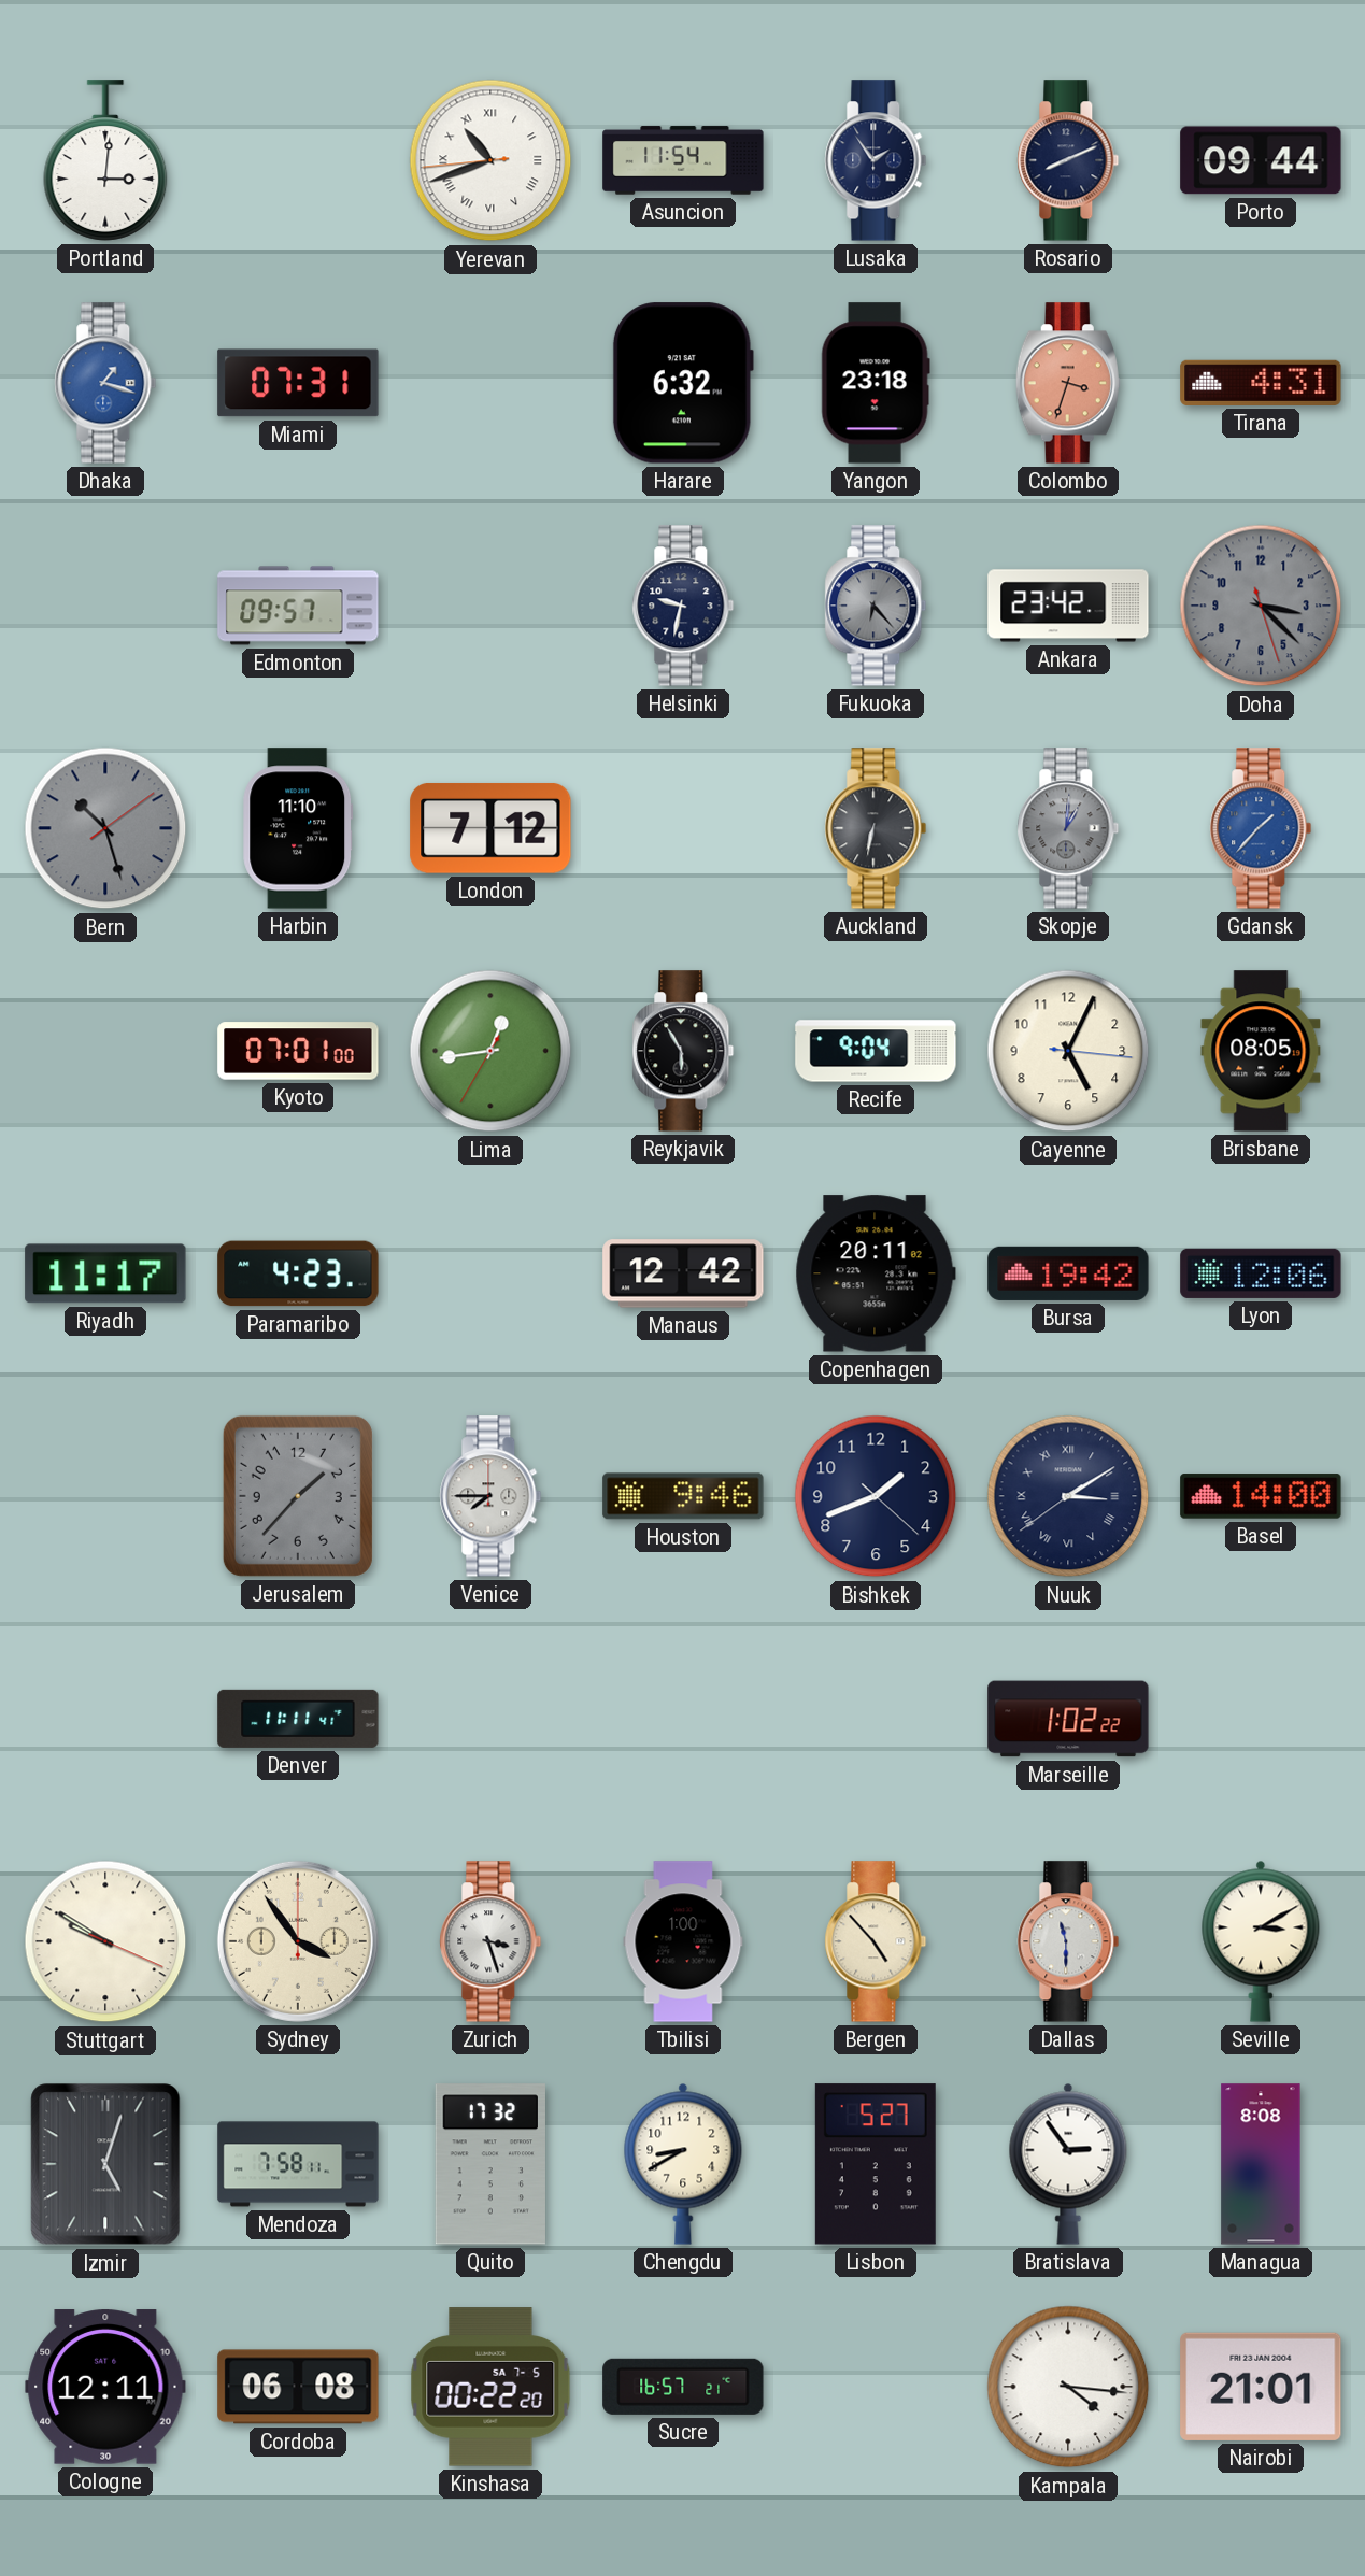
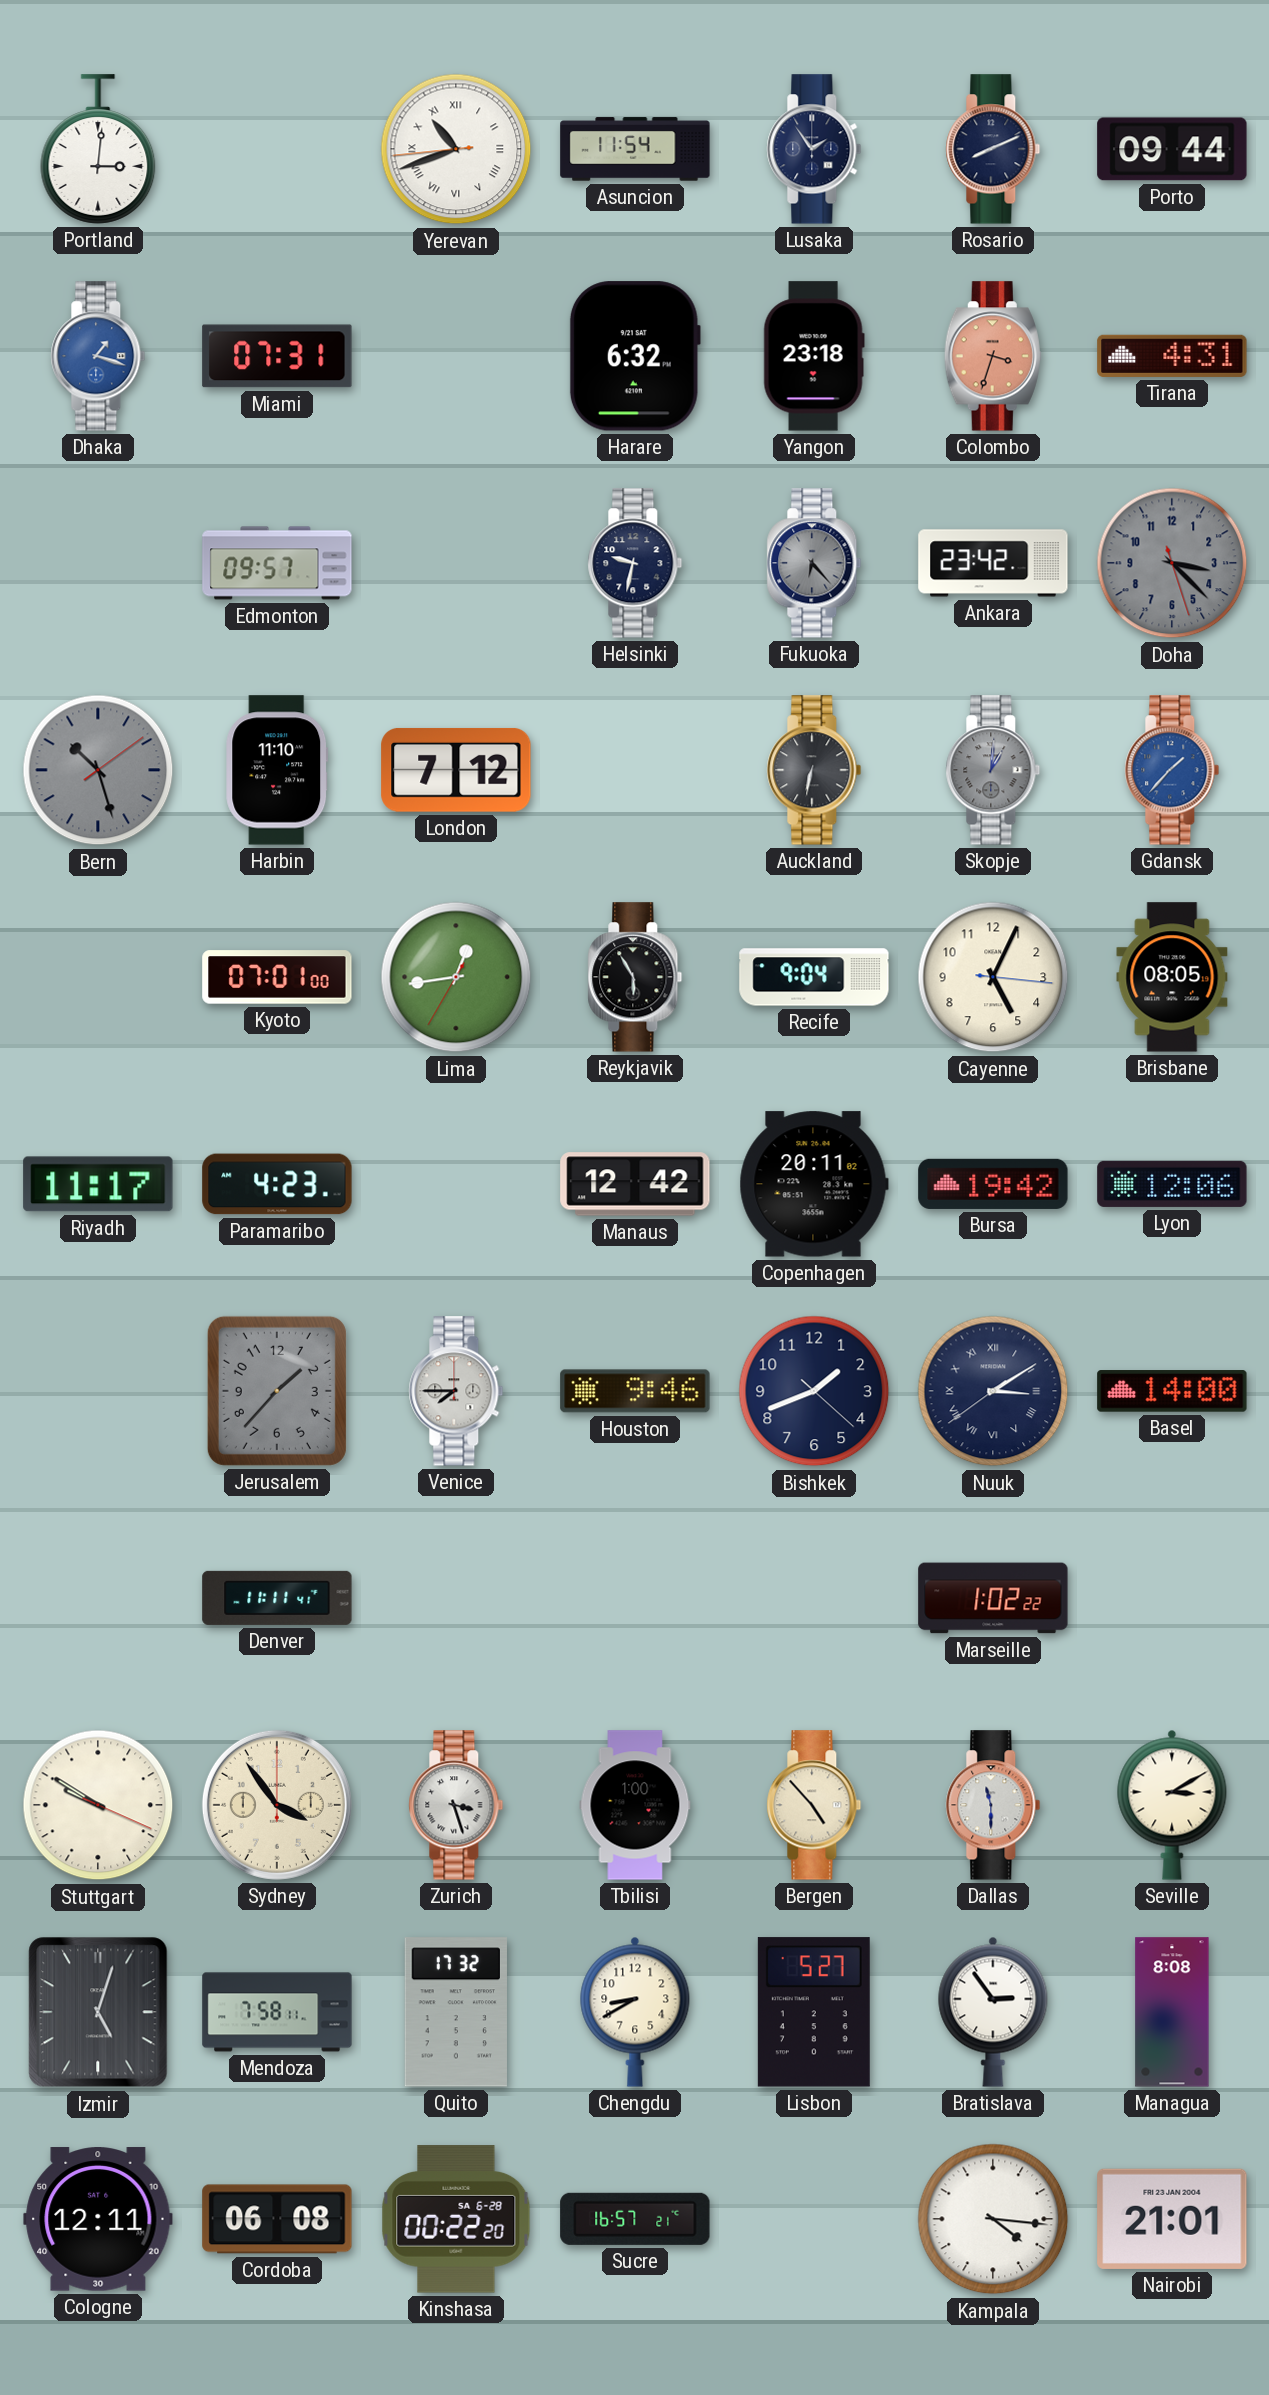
Kinshasa date: SA 7-5 -> SA 6-28 (456, 2219)
